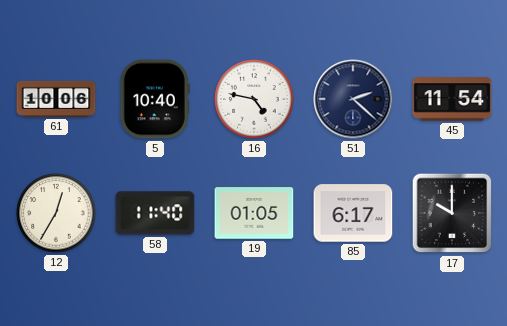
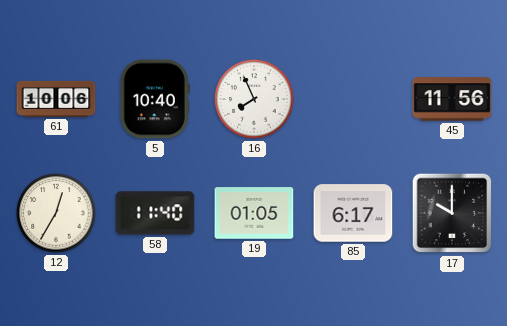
16: 4:47 -> 7:56 (254, 99)
51: 2:22 -> none (353, 99)
45: 11:54 -> 11:56 (452, 99)
